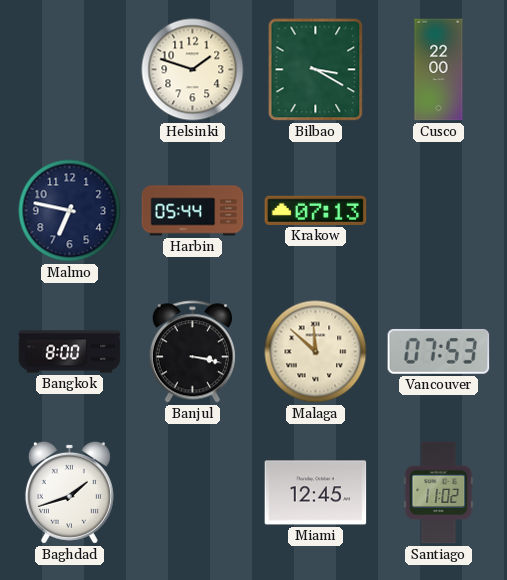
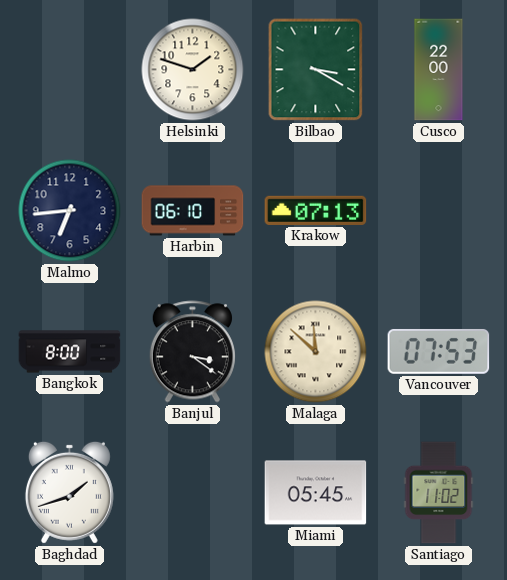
Malmo: 6:47 -> 6:44 (70, 211)
Harbin: 05:44 -> 06:10 (193, 211)
Banjul: 3:17 -> 3:21 (192, 352)
Miami: 12:45 -> 05:45 (316, 493)
